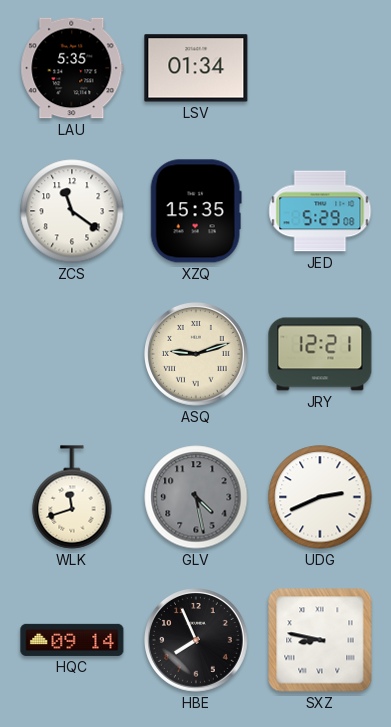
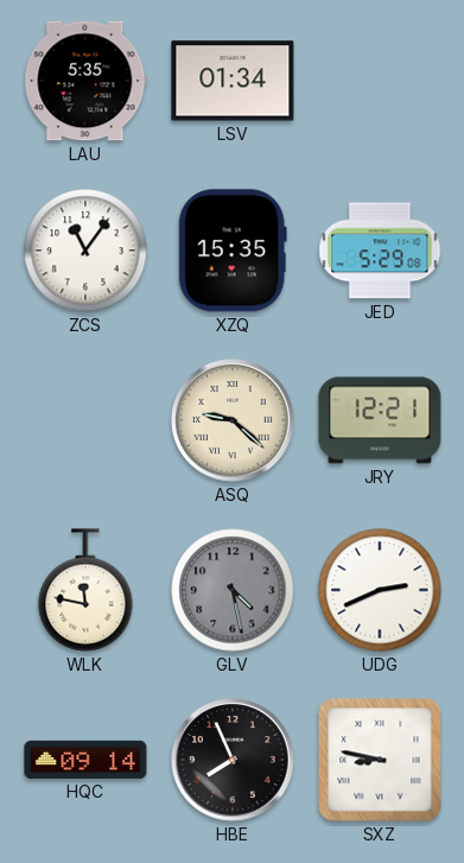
ZCS: 11:21 -> 11:06 (85, 250)
ASQ: 9:12 -> 9:22 (234, 421)
WLK: 11:42 -> 11:47 (85, 590)
